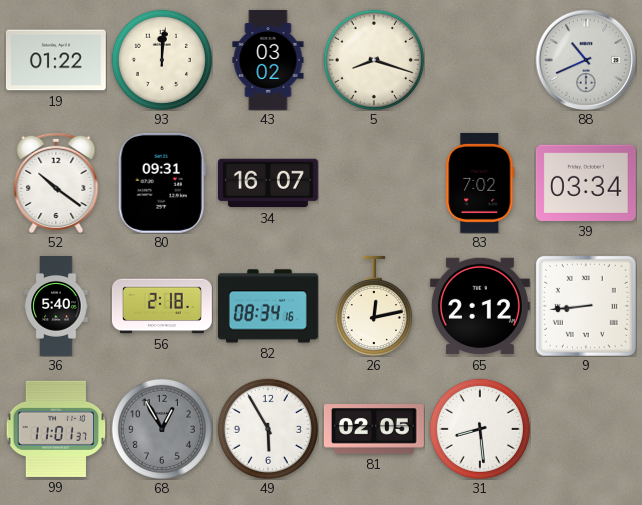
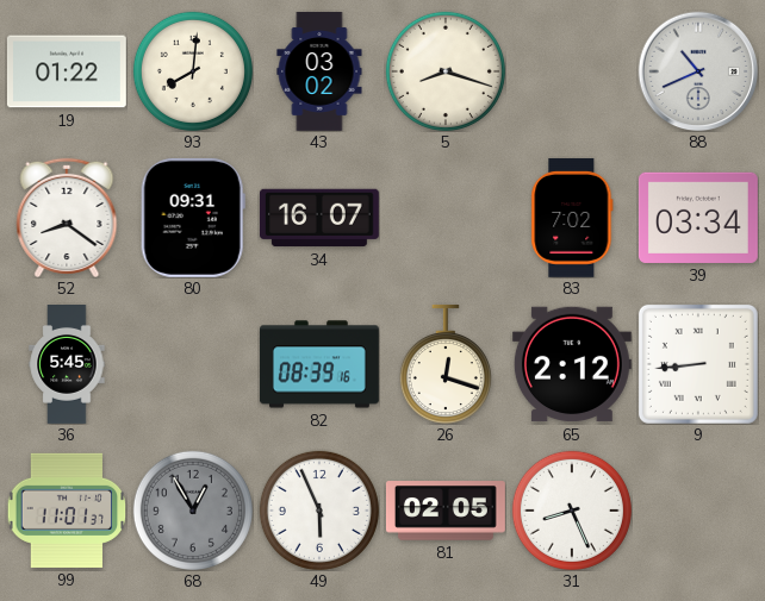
93: 12:01 -> 8:01 (193, 71)
52: 10:21 -> 8:21 (67, 218)
36: 5:40 -> 5:45 (67, 365)
56: 2:18 -> none (162, 306)
82: 08:34 -> 08:39 (319, 364)
26: 12:13 -> 12:18 (446, 364)
49: 5:55 -> 5:56 (319, 511)
31: 8:29 -> 8:26 (572, 511)
